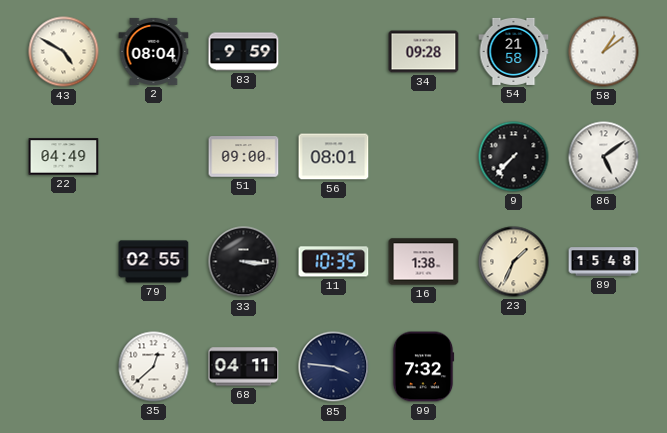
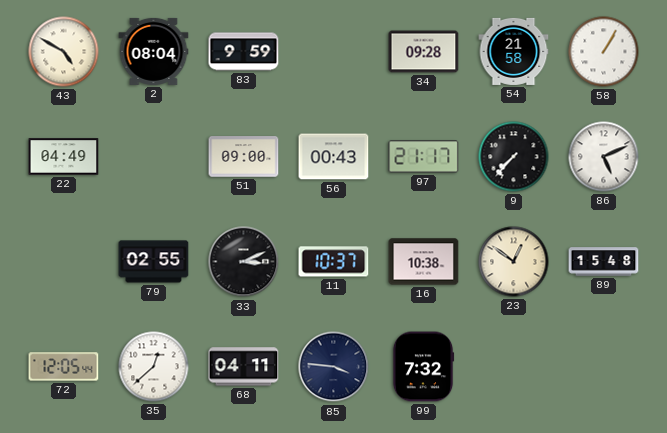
58: 1:09 -> 1:05 (604, 52)
56: 08:01 -> 00:43 (334, 157)
97: none -> 21:17 (424, 157)
86: 5:09 -> 5:11 (604, 157)
33: 3:16 -> 3:11 (244, 262)
11: 10:35 -> 10:37 (334, 262)
16: 1:38 -> 10:38 (424, 262)
23: 1:34 -> 12:51 (514, 262)
72: none -> 12:05 (64, 367)
